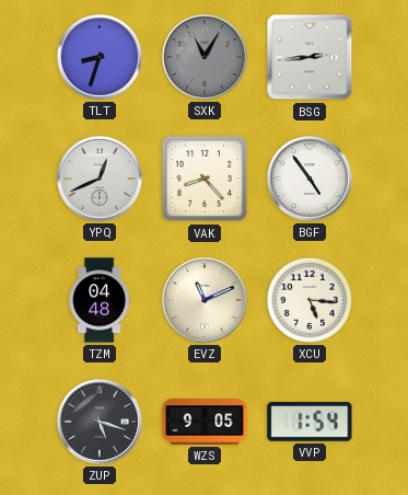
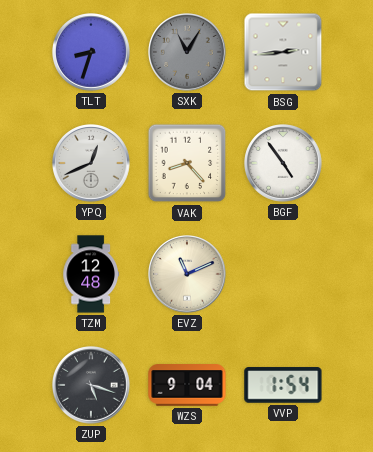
TZM: 04:48 -> 12:48 (91, 274)
XCU: 5:16 -> none (310, 300)
WZS: 9:05 -> 9:04 (187, 385)
